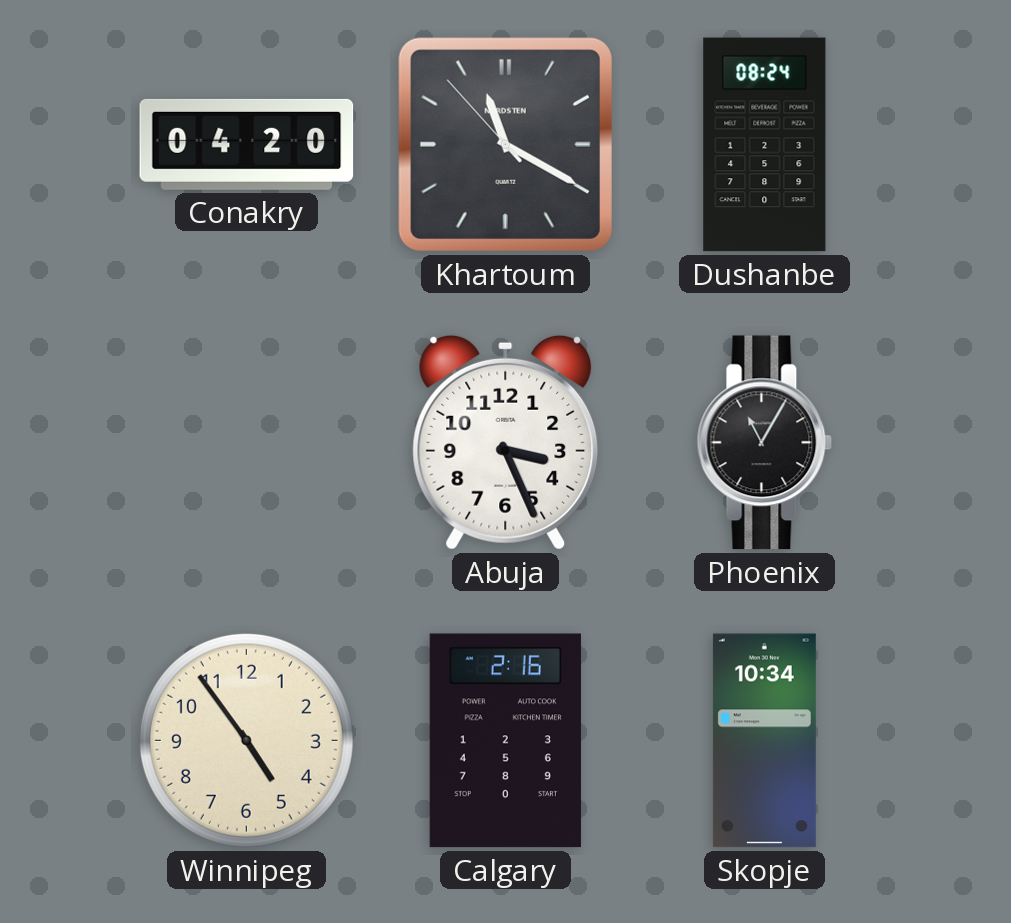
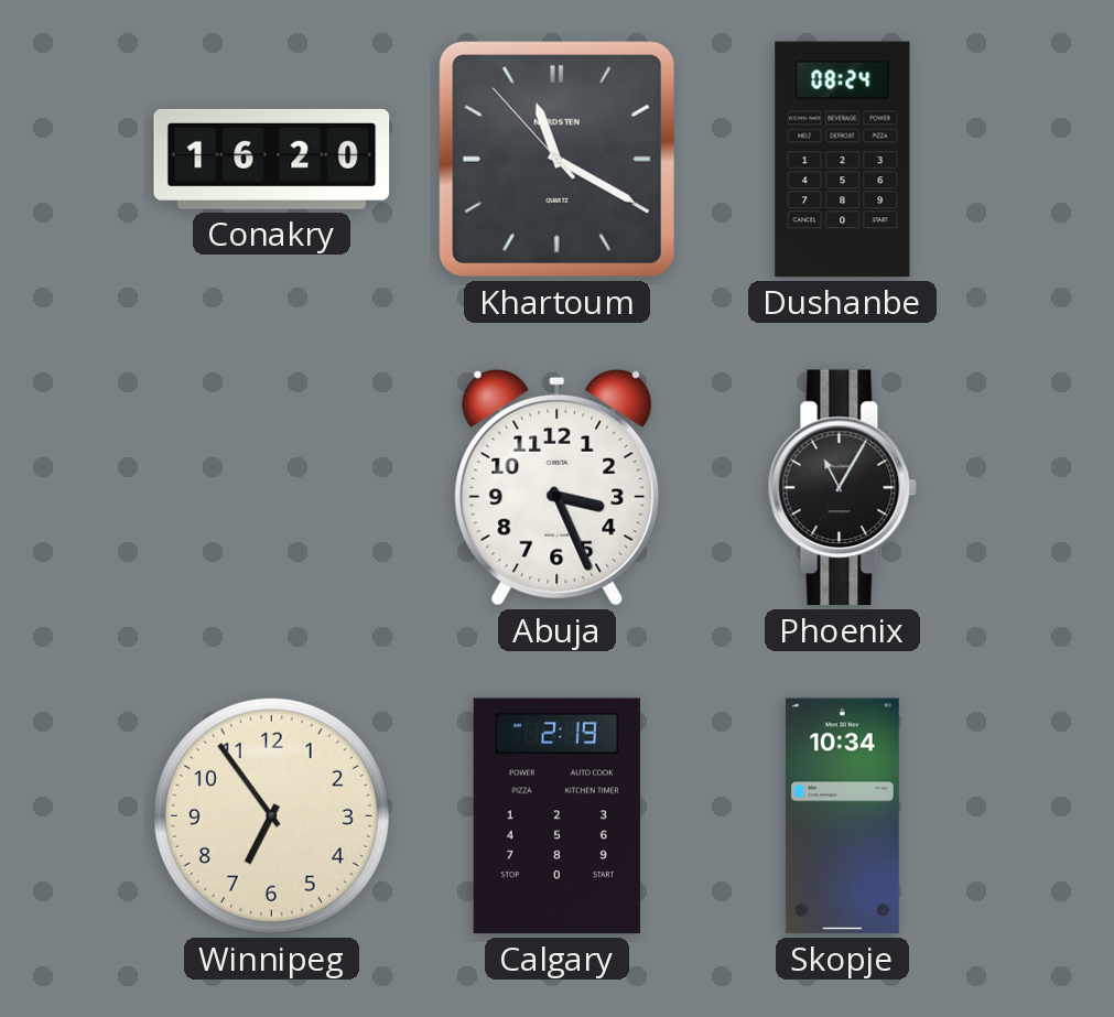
Conakry: 04:20 -> 16:20 (272, 159)
Winnipeg: 4:54 -> 6:54 (271, 815)
Calgary: 2:16 -> 2:19 (556, 816)
